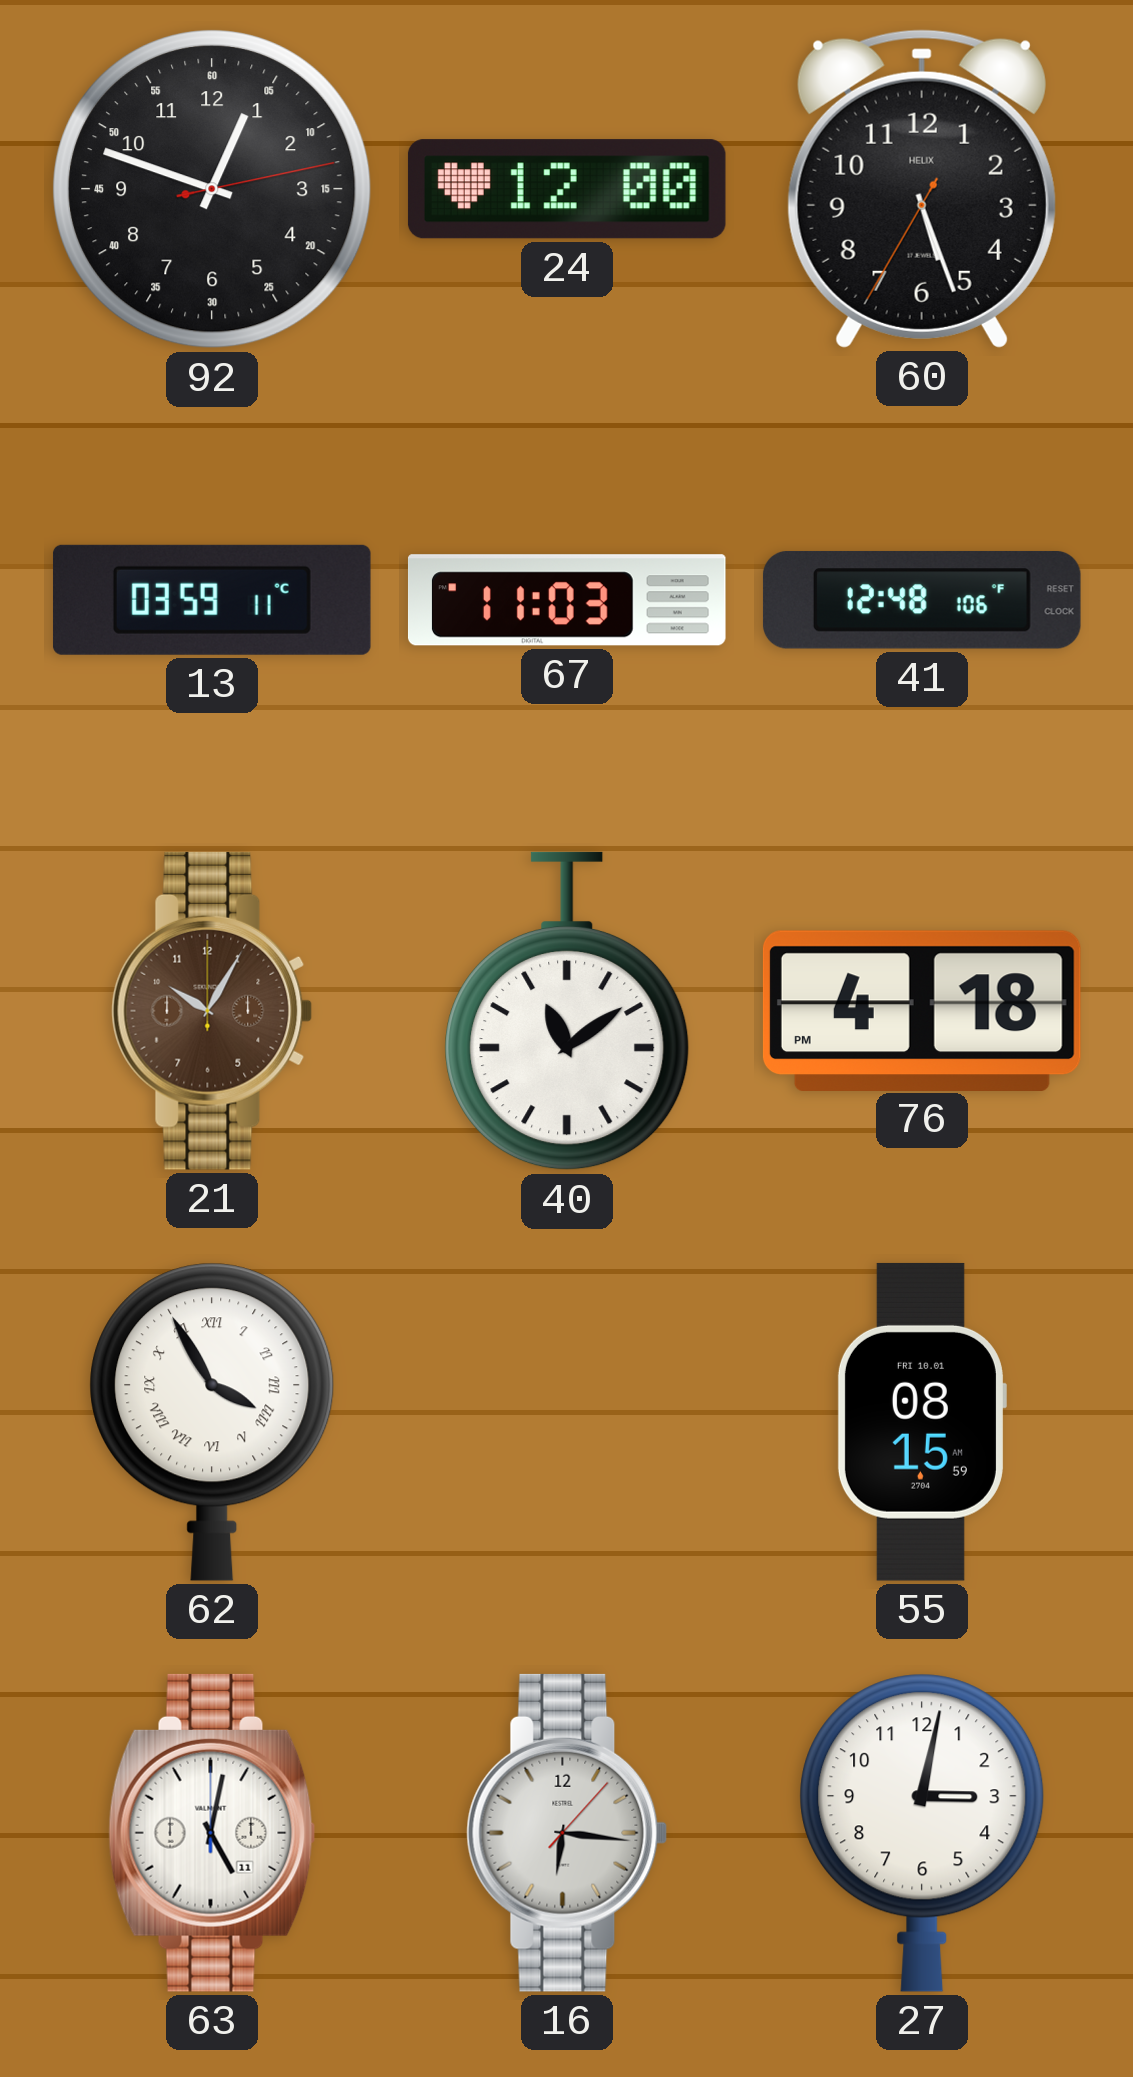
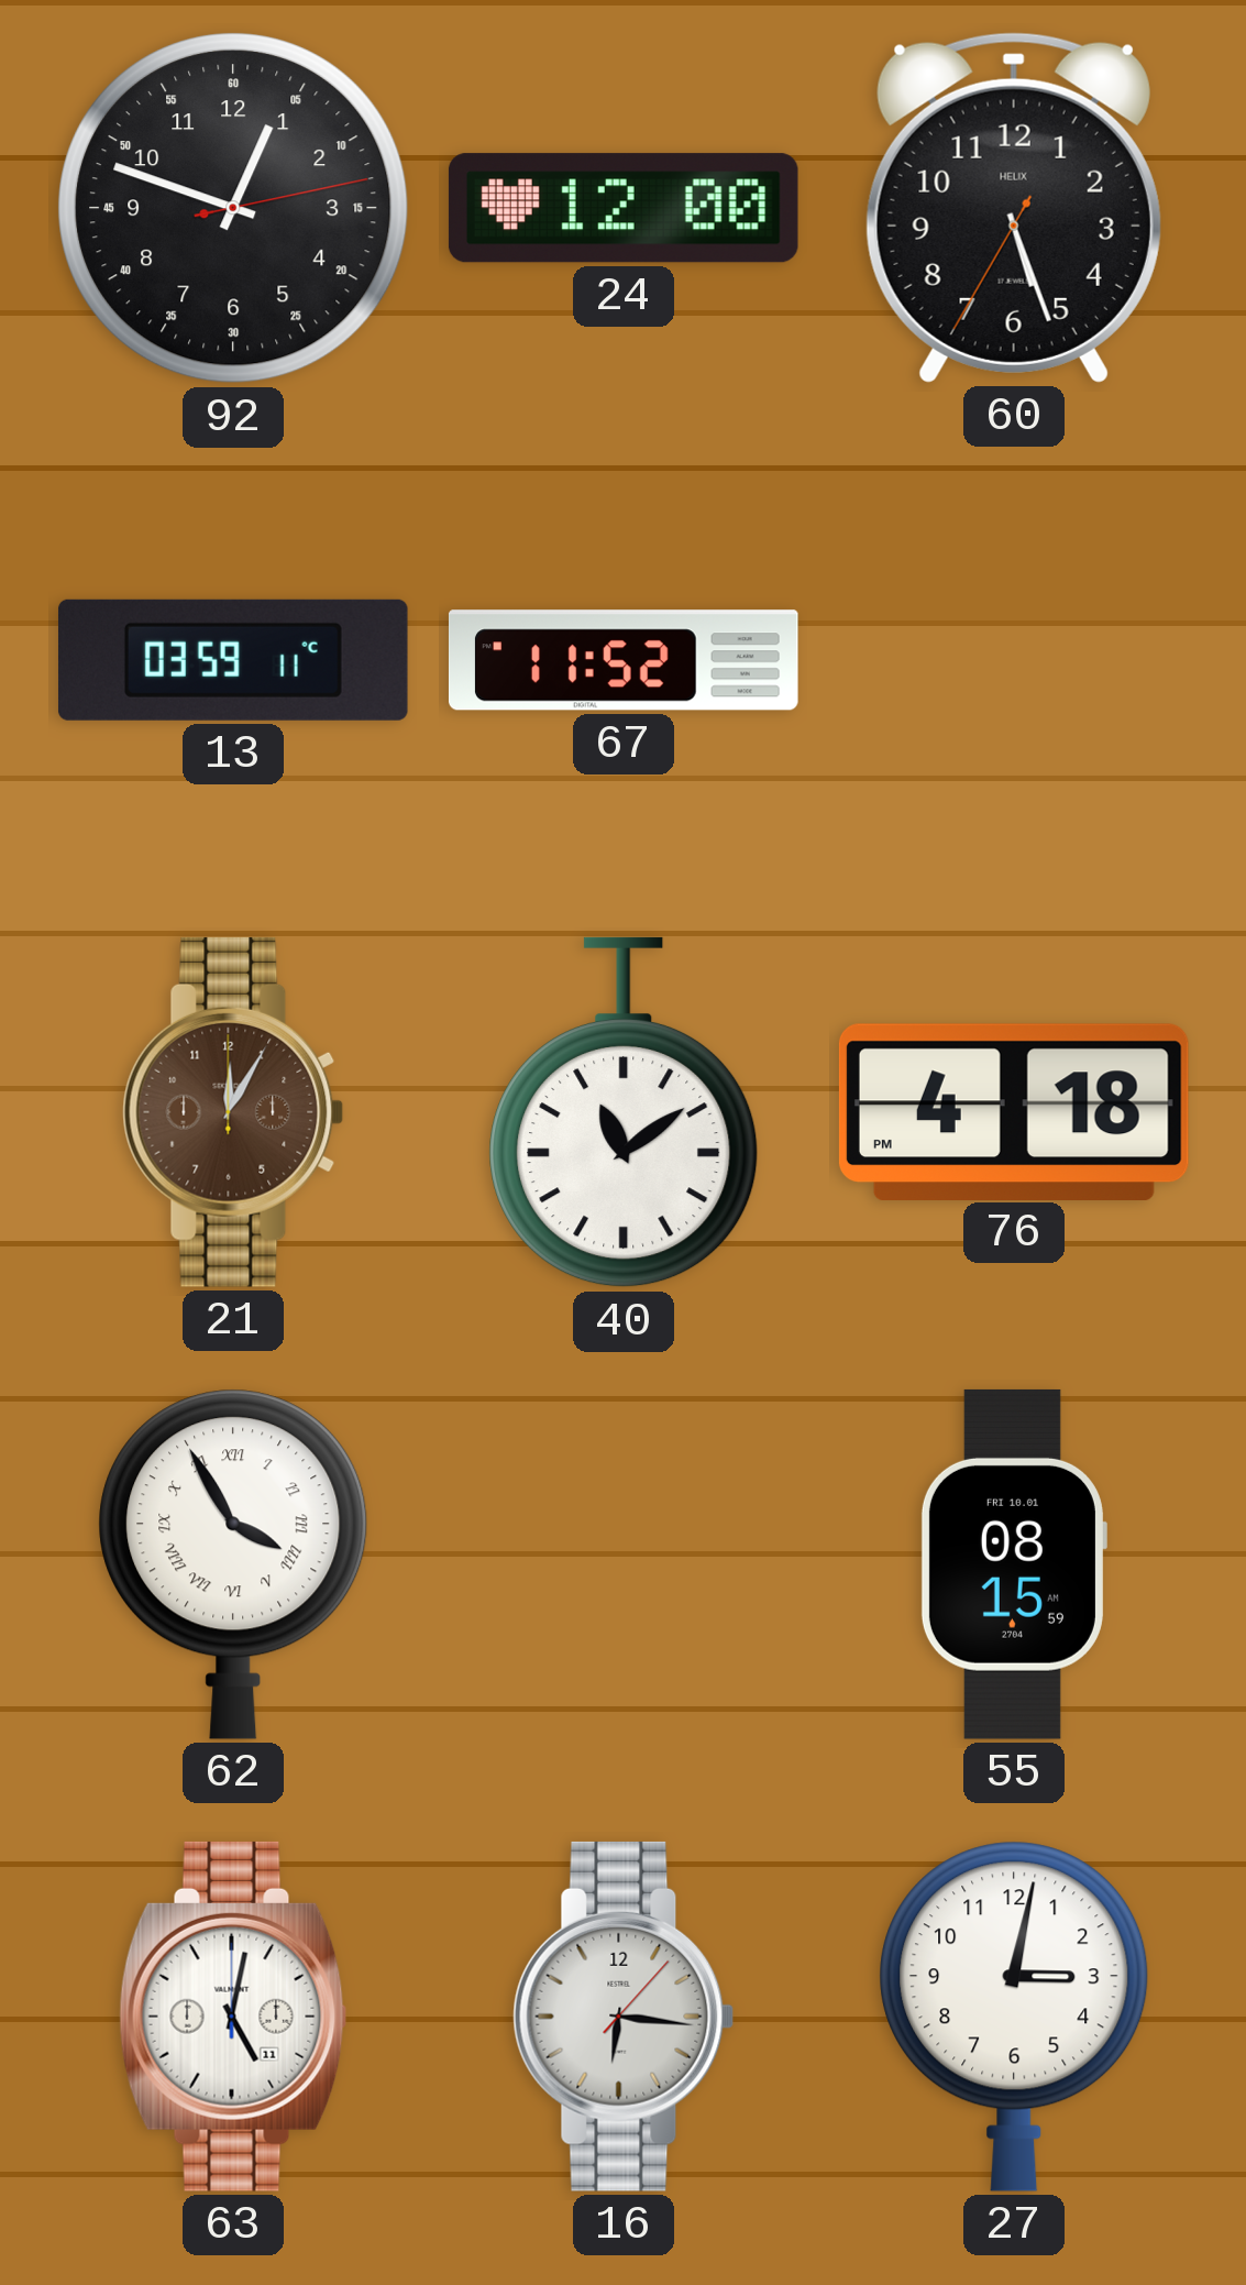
67: 11:03 -> 11:52 (624, 660)
41: 12:48 -> none (922, 600)
21: 10:05 -> 12:05 (233, 1112)
